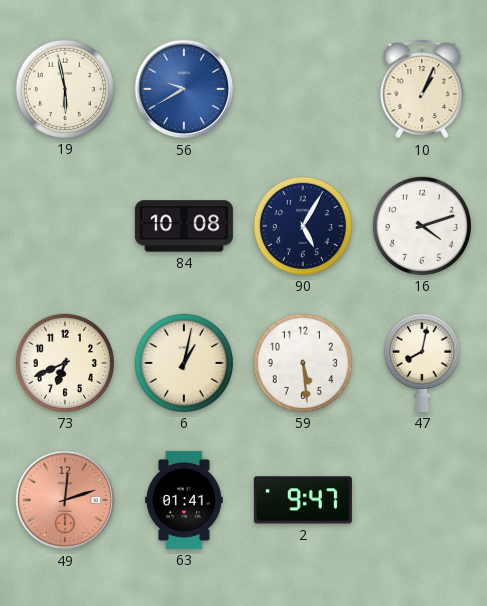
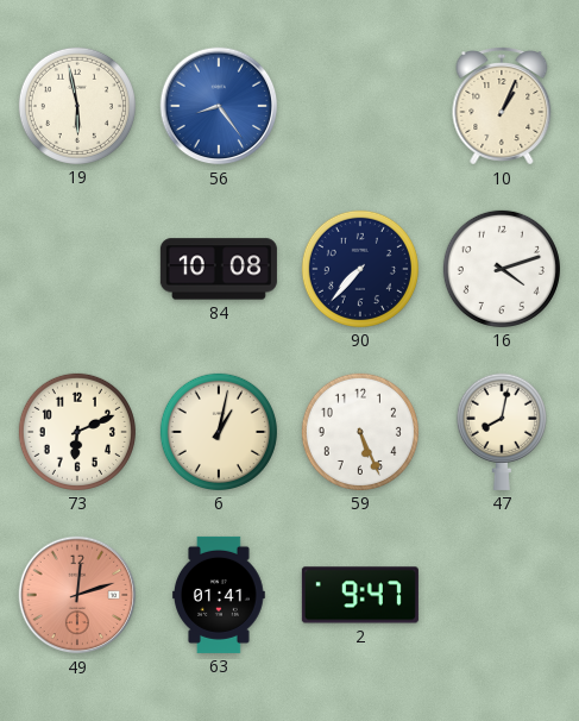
56: 9:40 -> 8:24 (219, 106)
90: 5:05 -> 7:37 (360, 269)
73: 6:41 -> 6:11 (77, 432)
59: 5:29 -> 5:26 (360, 432)
